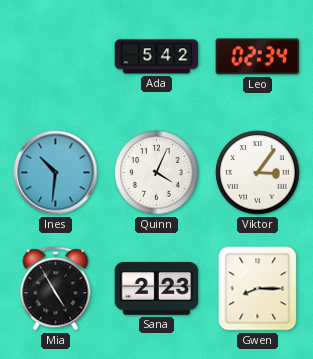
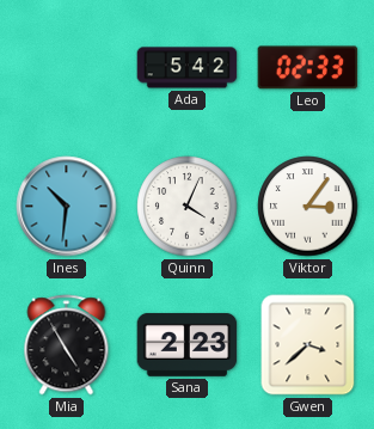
Leo: 02:34 -> 02:33 (308, 68)
Gwen: 8:15 -> 3:38 (308, 345)
